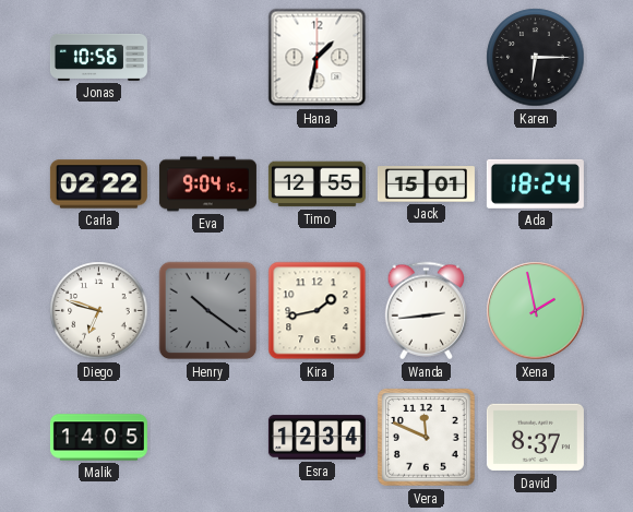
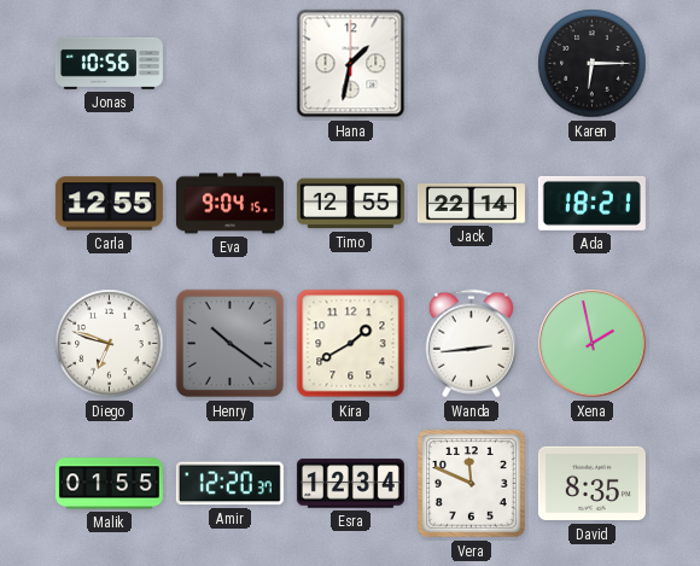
Carla: 02:22 -> 12:55 (109, 204)
Jack: 15:01 -> 22:14 (471, 204)
Ada: 18:24 -> 18:21 (591, 203)
Kira: 1:43 -> 1:40 (351, 344)
Malik: 14:05 -> 01:55 (109, 484)
Amir: none -> 12:20 (229, 484)
David: 8:37 -> 8:35 (591, 484)
